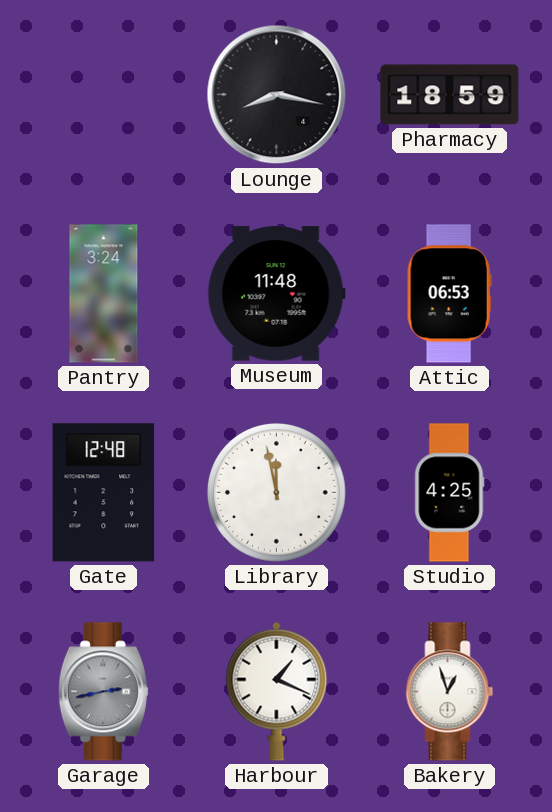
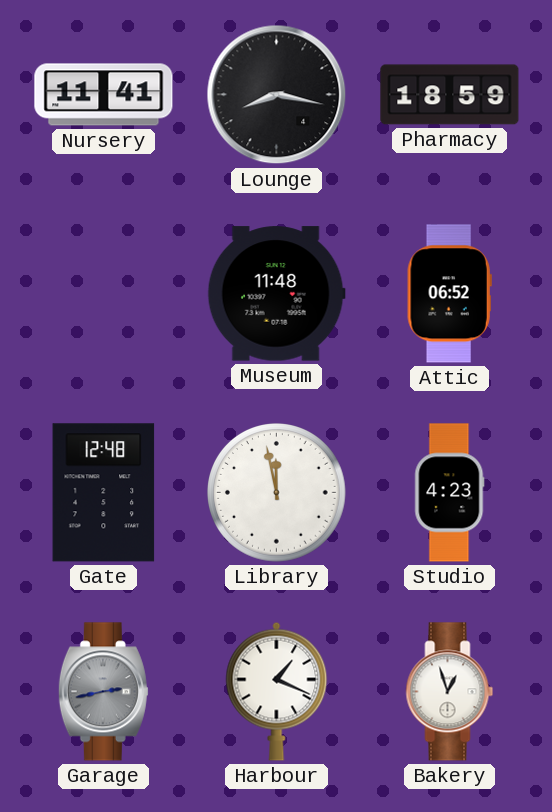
Nursery: none -> 11:41 (104, 95)
Pantry: 3:24 -> none (104, 294)
Attic: 06:53 -> 06:52 (449, 294)
Studio: 4:25 -> 4:23 (450, 493)
